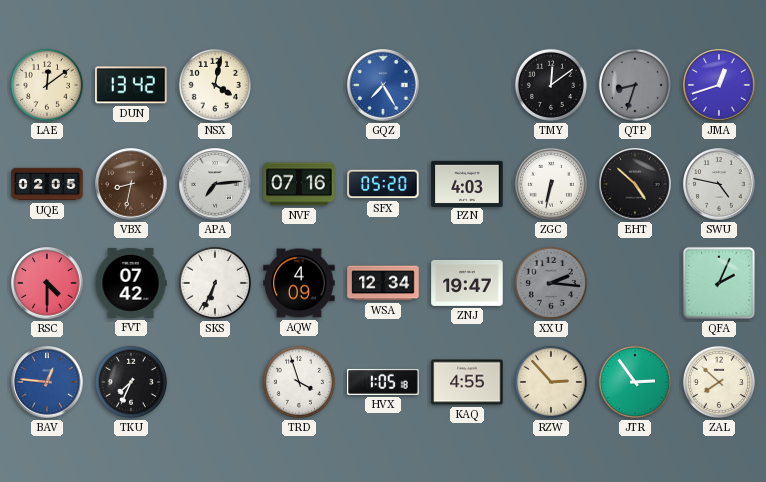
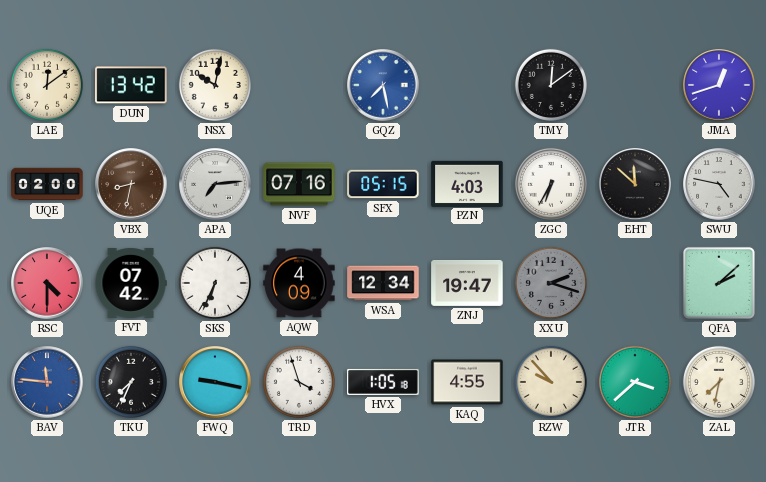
NSX: 4:02 -> 10:02 (215, 85)
GQZ: 7:25 -> 7:28 (383, 85)
QTP: 8:33 -> none (635, 85)
UQE: 02:05 -> 02:00 (47, 184)
SFX: 05:20 -> 05:15 (383, 184)
ZGC: 6:32 -> 6:35 (551, 184)
EHT: 4:52 -> 11:52 (635, 184)
XXU: 2:16 -> 2:18 (551, 283)
QFA: 2:04 -> 2:08 (719, 283)
BAV: 12:46 -> 11:46 (47, 382)
FWQ: none -> 9:17 (215, 382)
RZW: 2:53 -> 9:53 (551, 382)
JTR: 2:54 -> 3:38 (635, 382)
ZAL: 7:52 -> 7:32 (719, 382)
